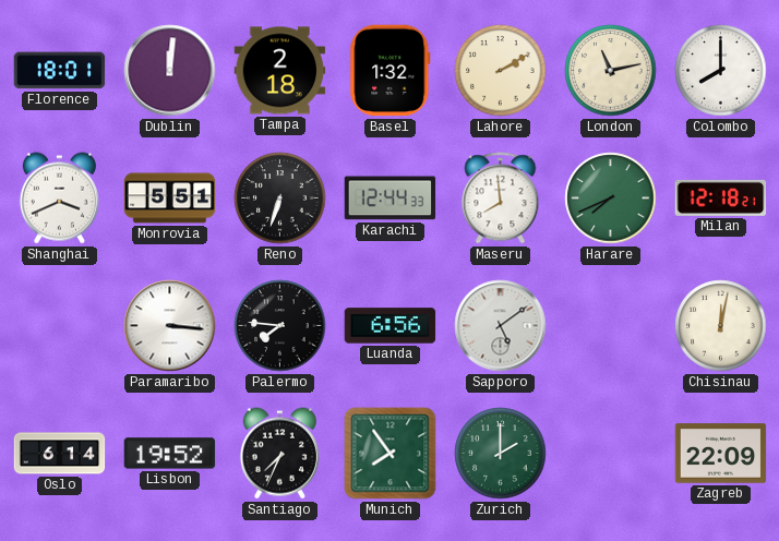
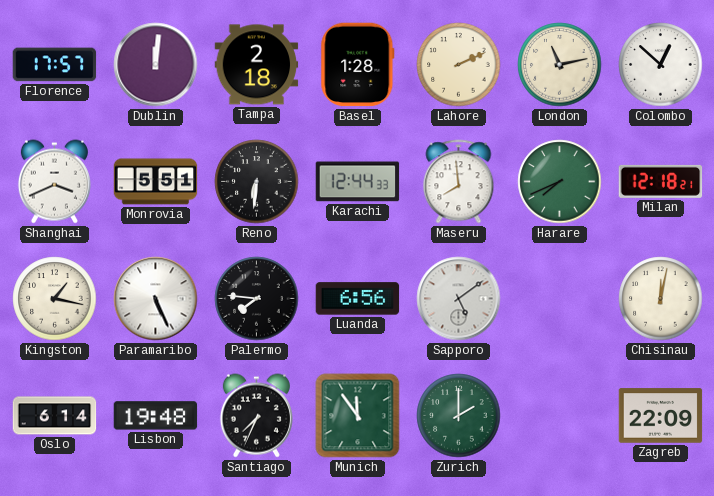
Florence: 18:01 -> 17:57 (55, 65)
Basel: 1:32 -> 1:28 (358, 65)
Lahore: 2:10 -> 2:11 (459, 65)
Colombo: 8:00 -> 12:52 (661, 65)
Reno: 6:33 -> 6:31 (257, 182)
Kingston: none -> 1:17 (55, 299)
Paramaribo: 3:16 -> 5:26 (156, 299)
Lisbon: 19:52 -> 19:48 (156, 416)
Munich: 7:54 -> 11:54 (358, 416)
